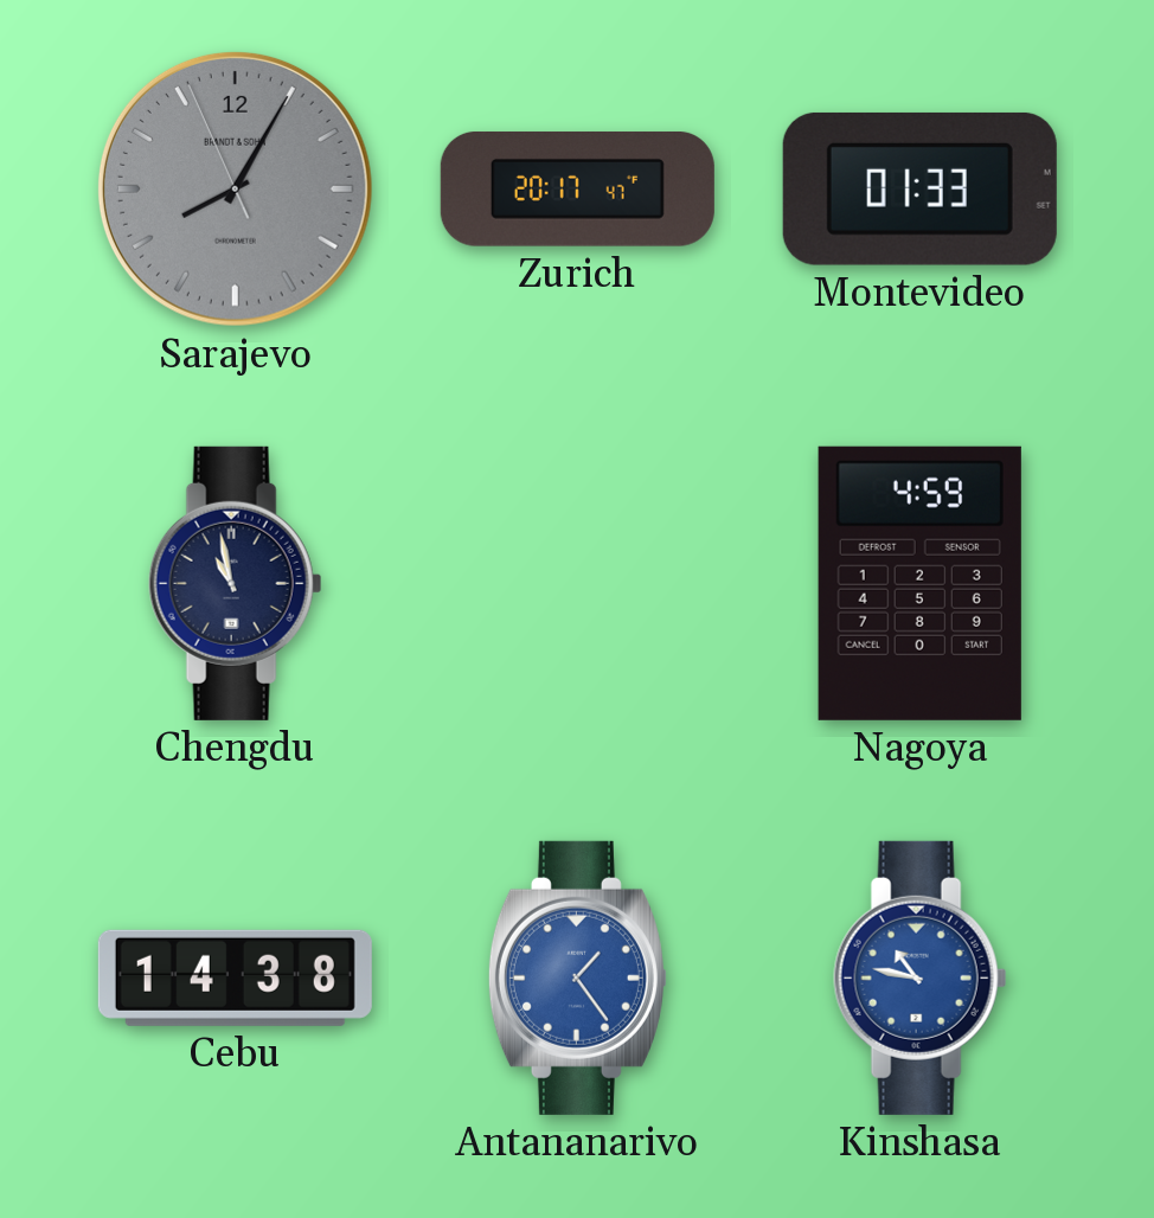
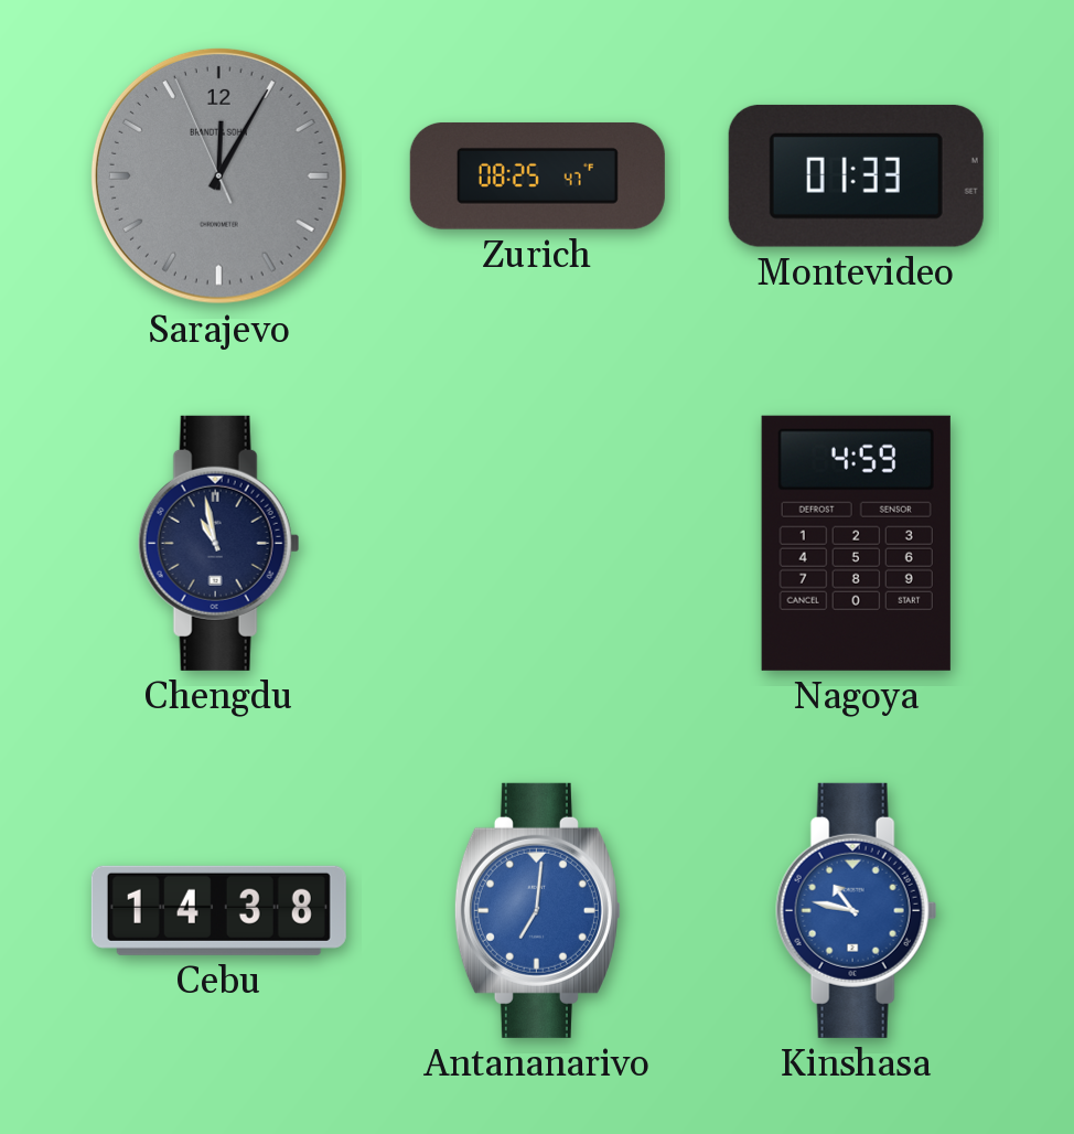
Sarajevo: 8:04 -> 12:04 (218, 175)
Zurich: 20:17 -> 08:25 (537, 175)
Antananarivo: 1:24 -> 7:01 (537, 910)
